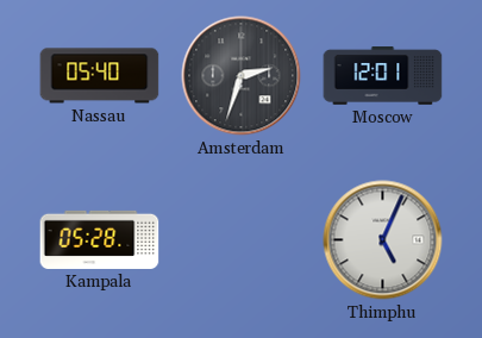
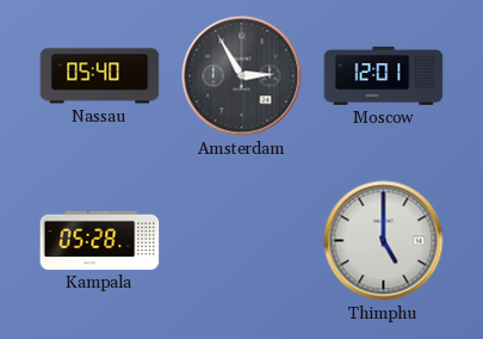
Amsterdam: 2:33 -> 2:55 (242, 76)
Thimphu: 5:04 -> 5:00 (384, 241)
